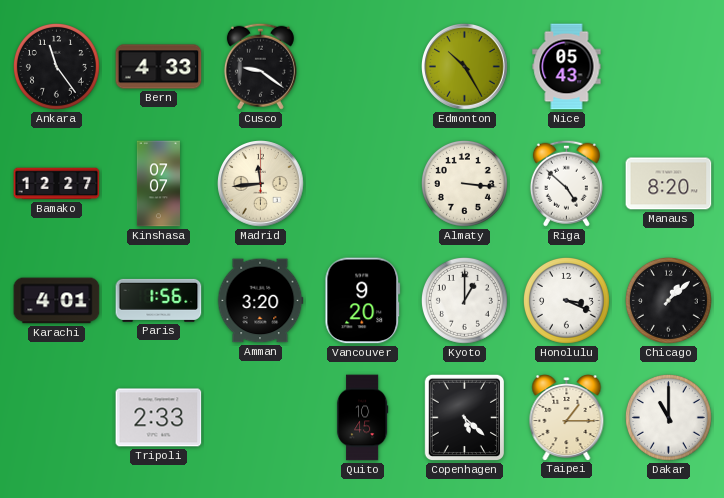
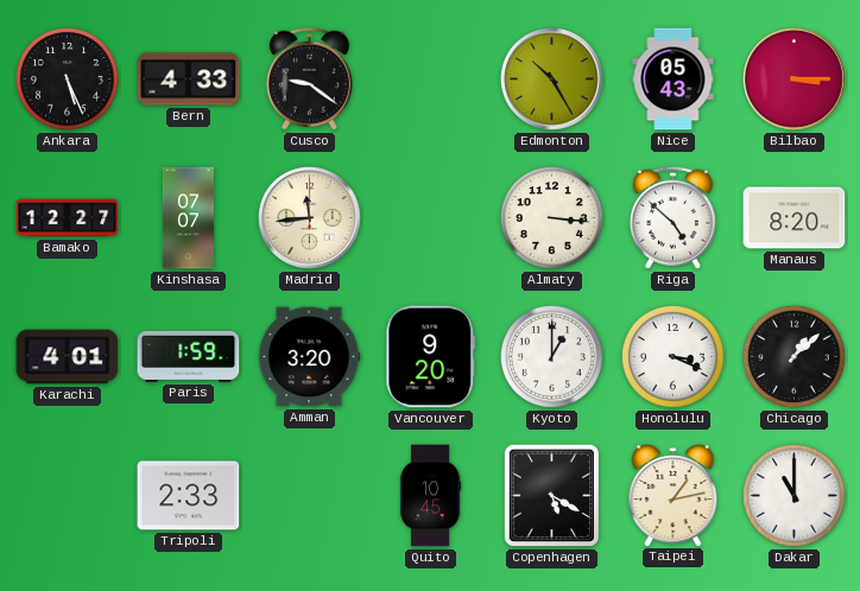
Ankara: 11:24 -> 5:26 (67, 78)
Bilbao: none -> 3:15 (795, 80)
Paris: 1:56 -> 1:59 (189, 356)
Copenhagen: 5:22 -> 5:20 (551, 496)
Taipei: 1:15 -> 1:13 (674, 496)
